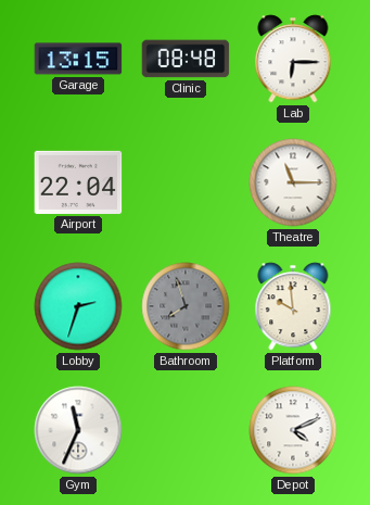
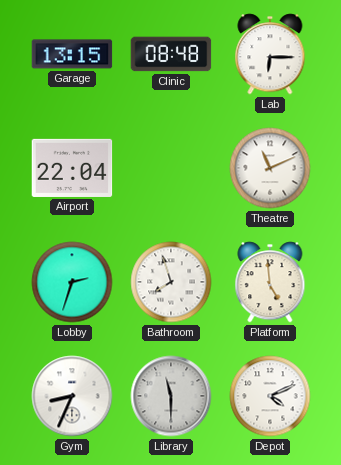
Theatre: 11:15 -> 11:11 (270, 168)
Bathroom dial: grey -> white (171, 282)
Platform: 9:59 -> 4:59 (270, 282)
Gym: 11:34 -> 8:34 (72, 396)
Library: none -> 11:30 (171, 396)
